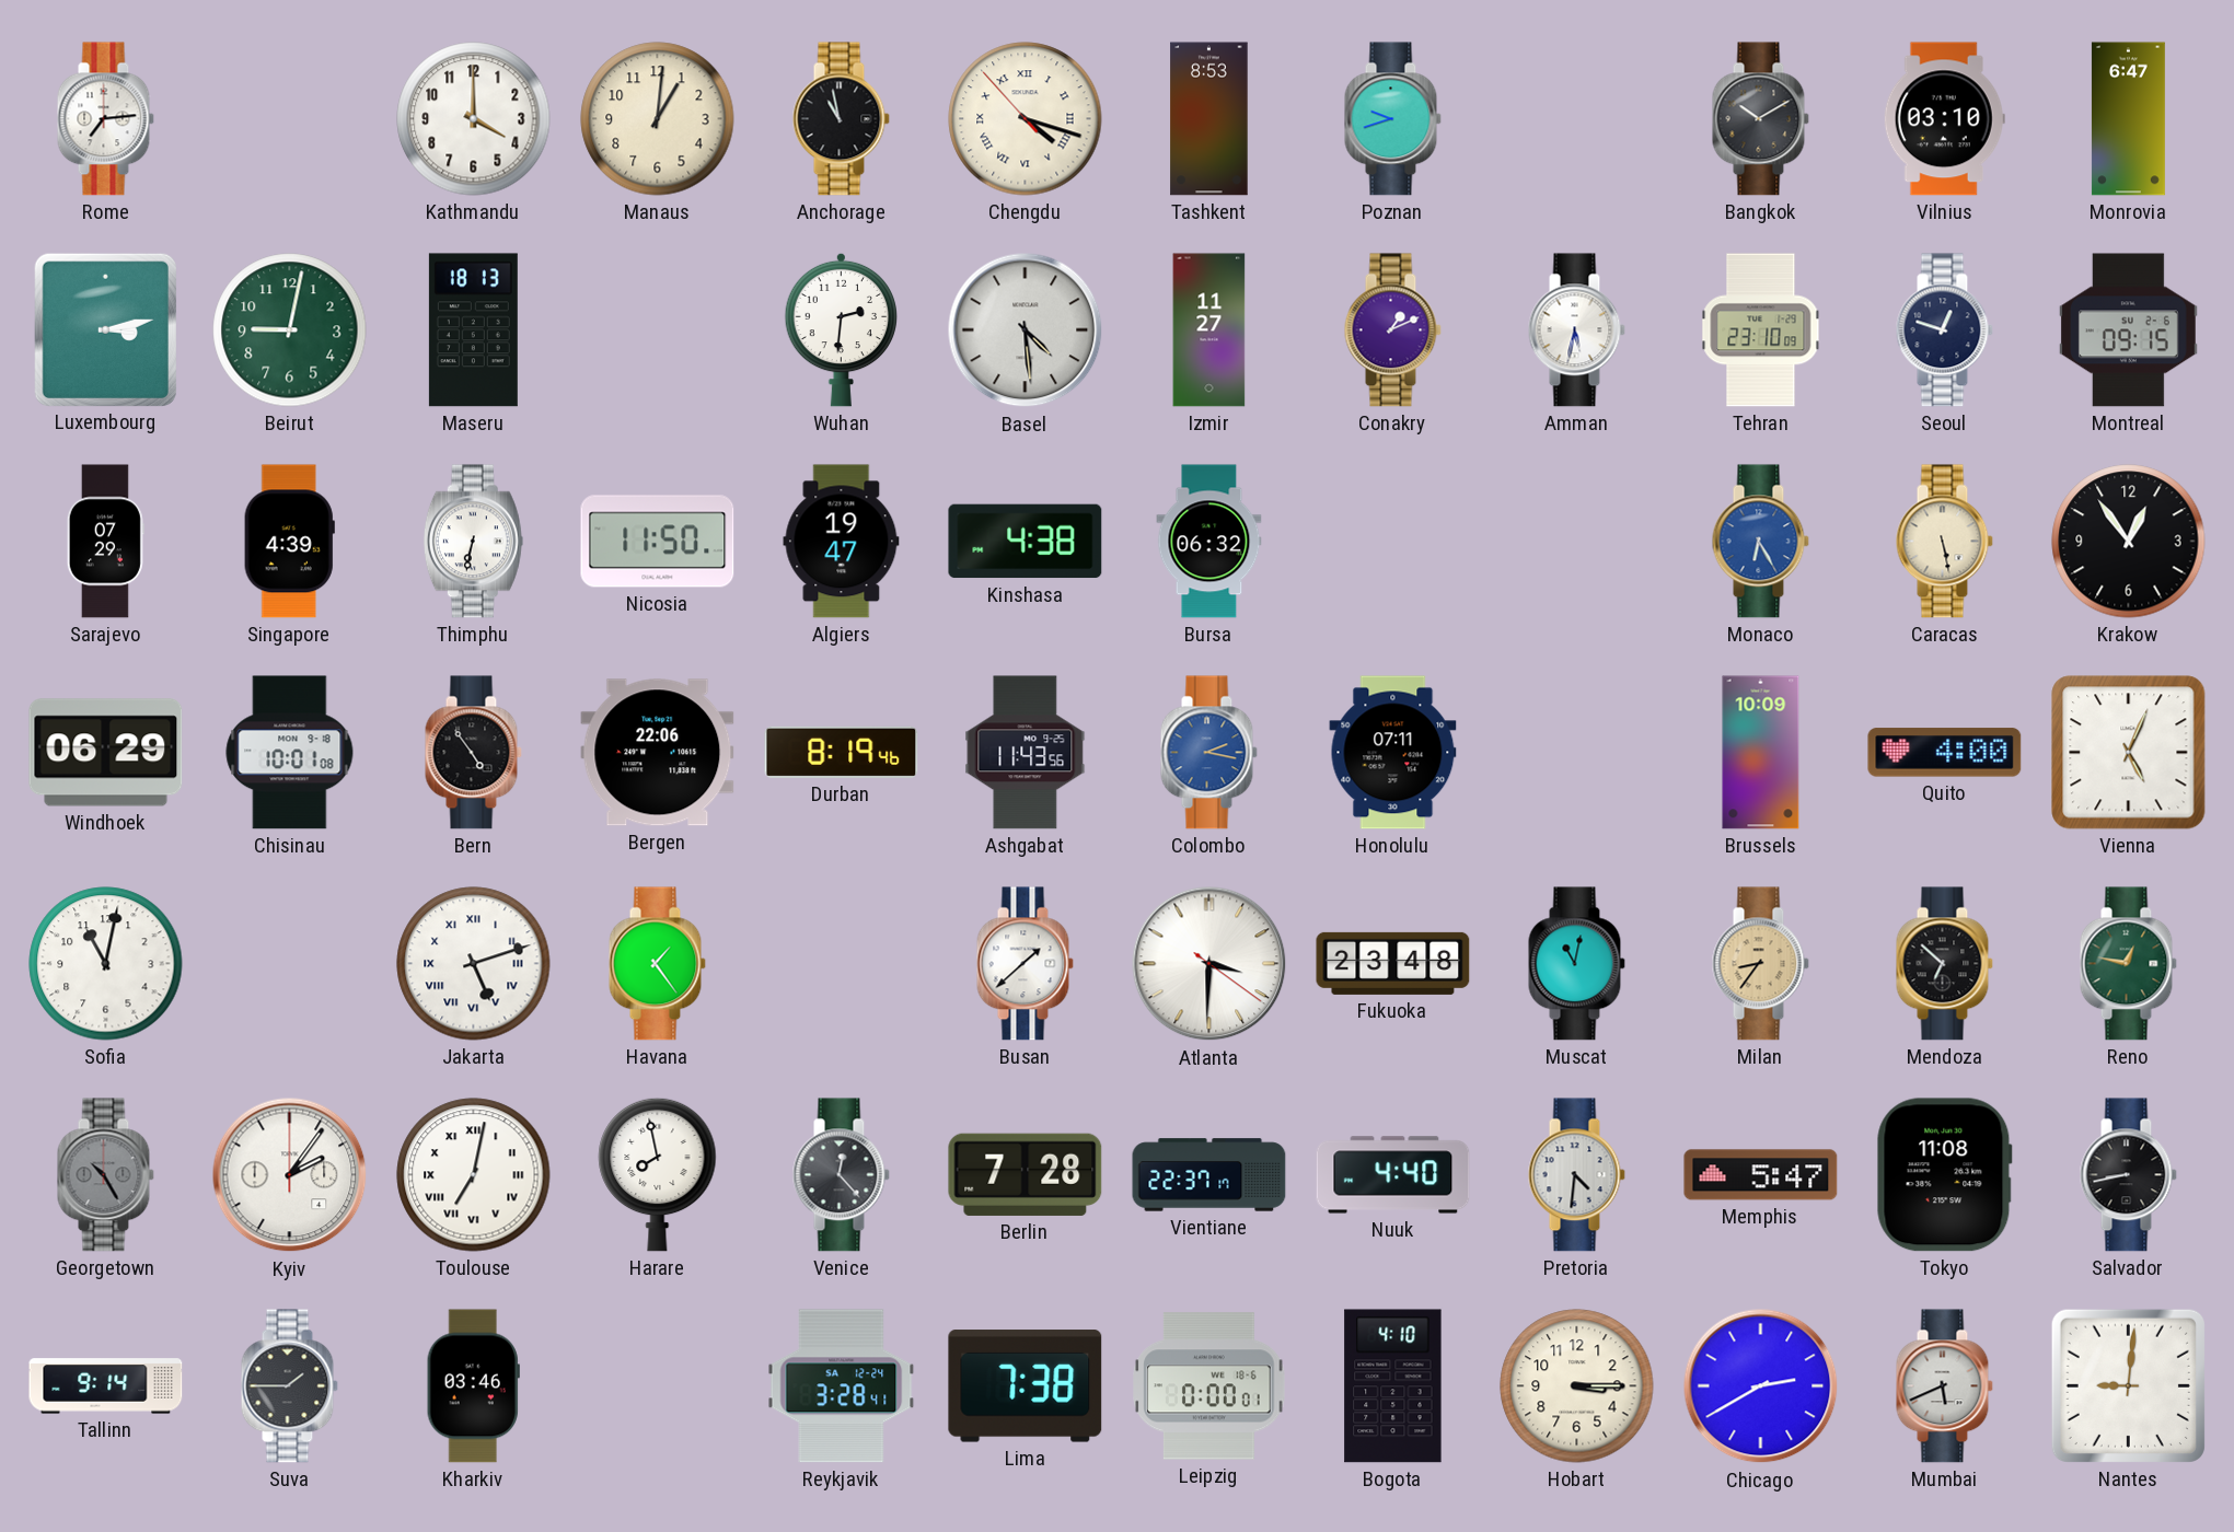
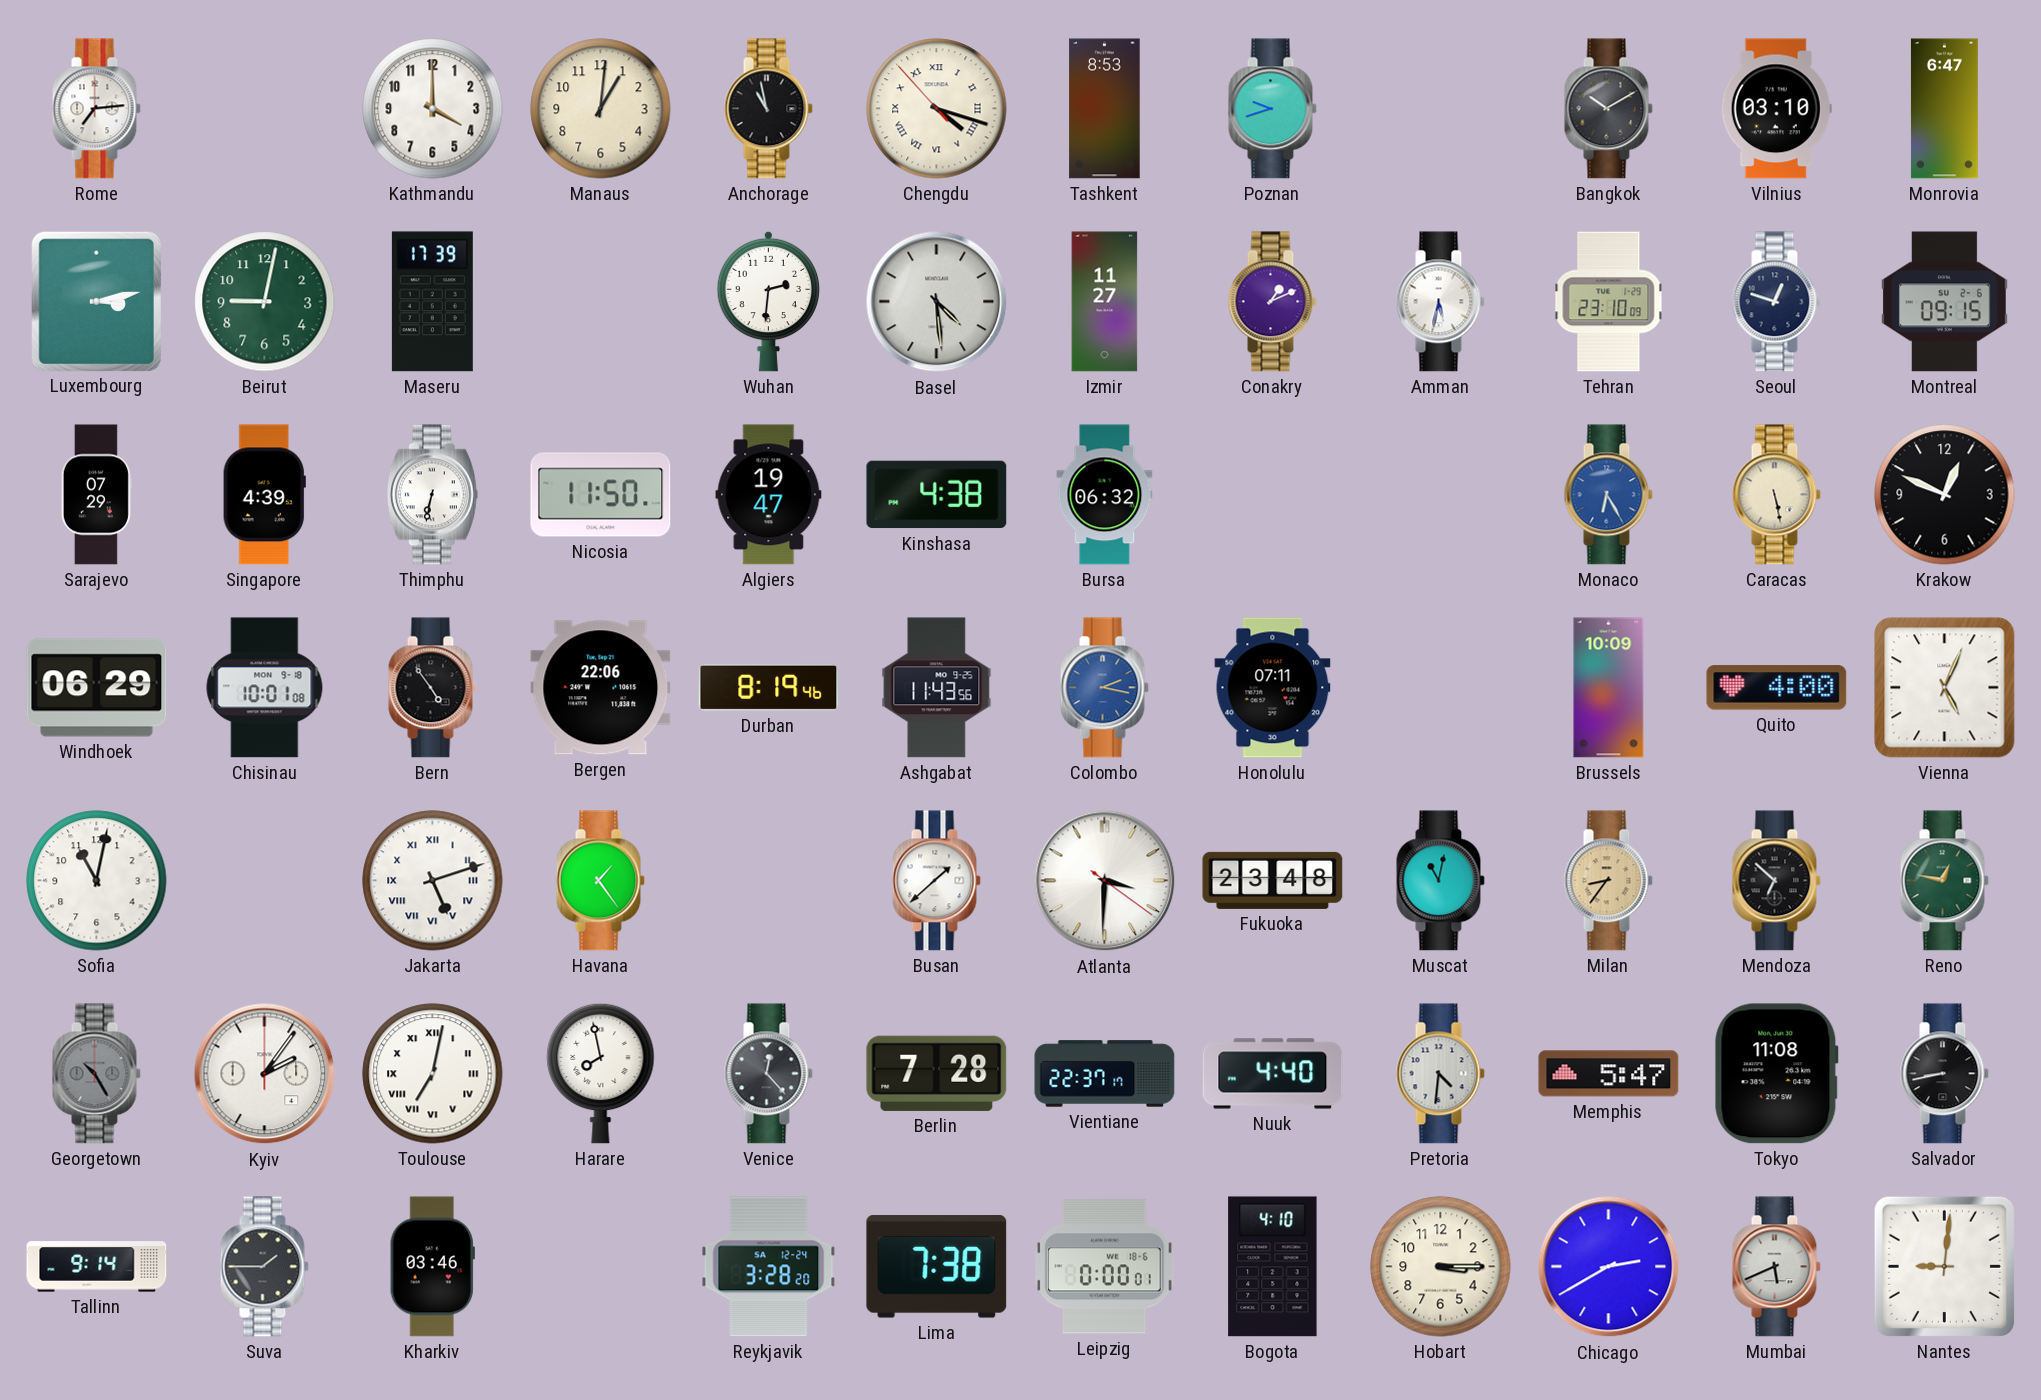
Maseru: 18:13 -> 17:39 (432, 302)
Krakow: 12:54 -> 12:49 (1945, 495)
Reykjavik: 3:28:41 -> 3:28:20 (769, 1267)
